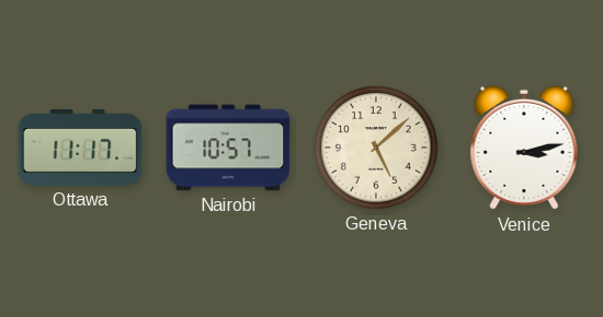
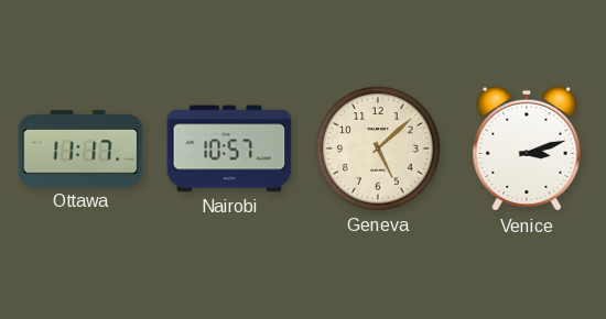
Venice: 3:13 -> 3:12 (527, 148)
